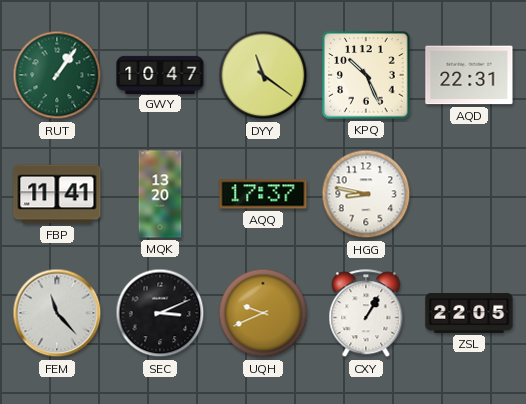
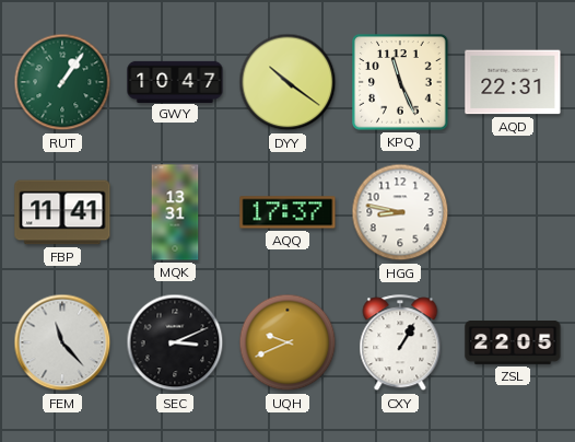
DYY: 11:21 -> 10:21 (287, 82)
KPQ: 10:26 -> 11:26 (400, 82)
MQK: 13:20 -> 13:31 (175, 212)
